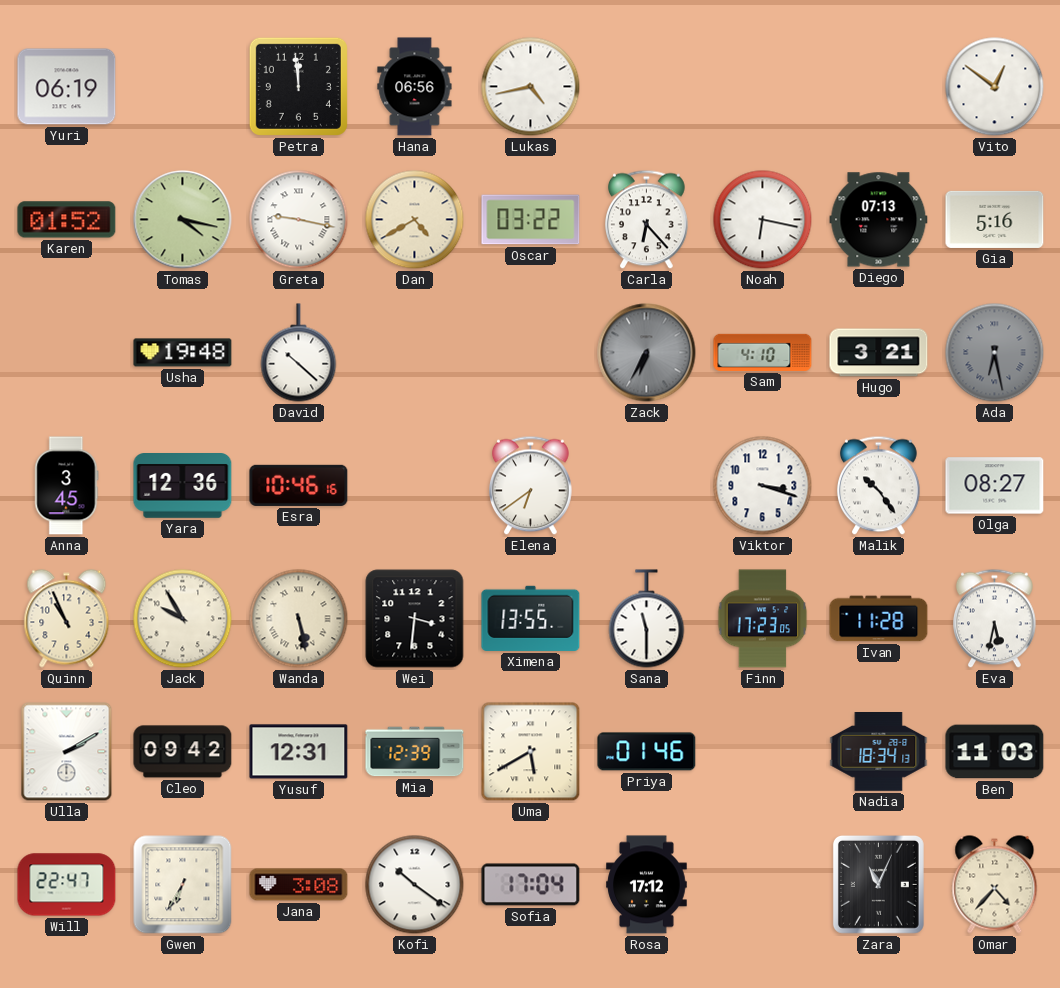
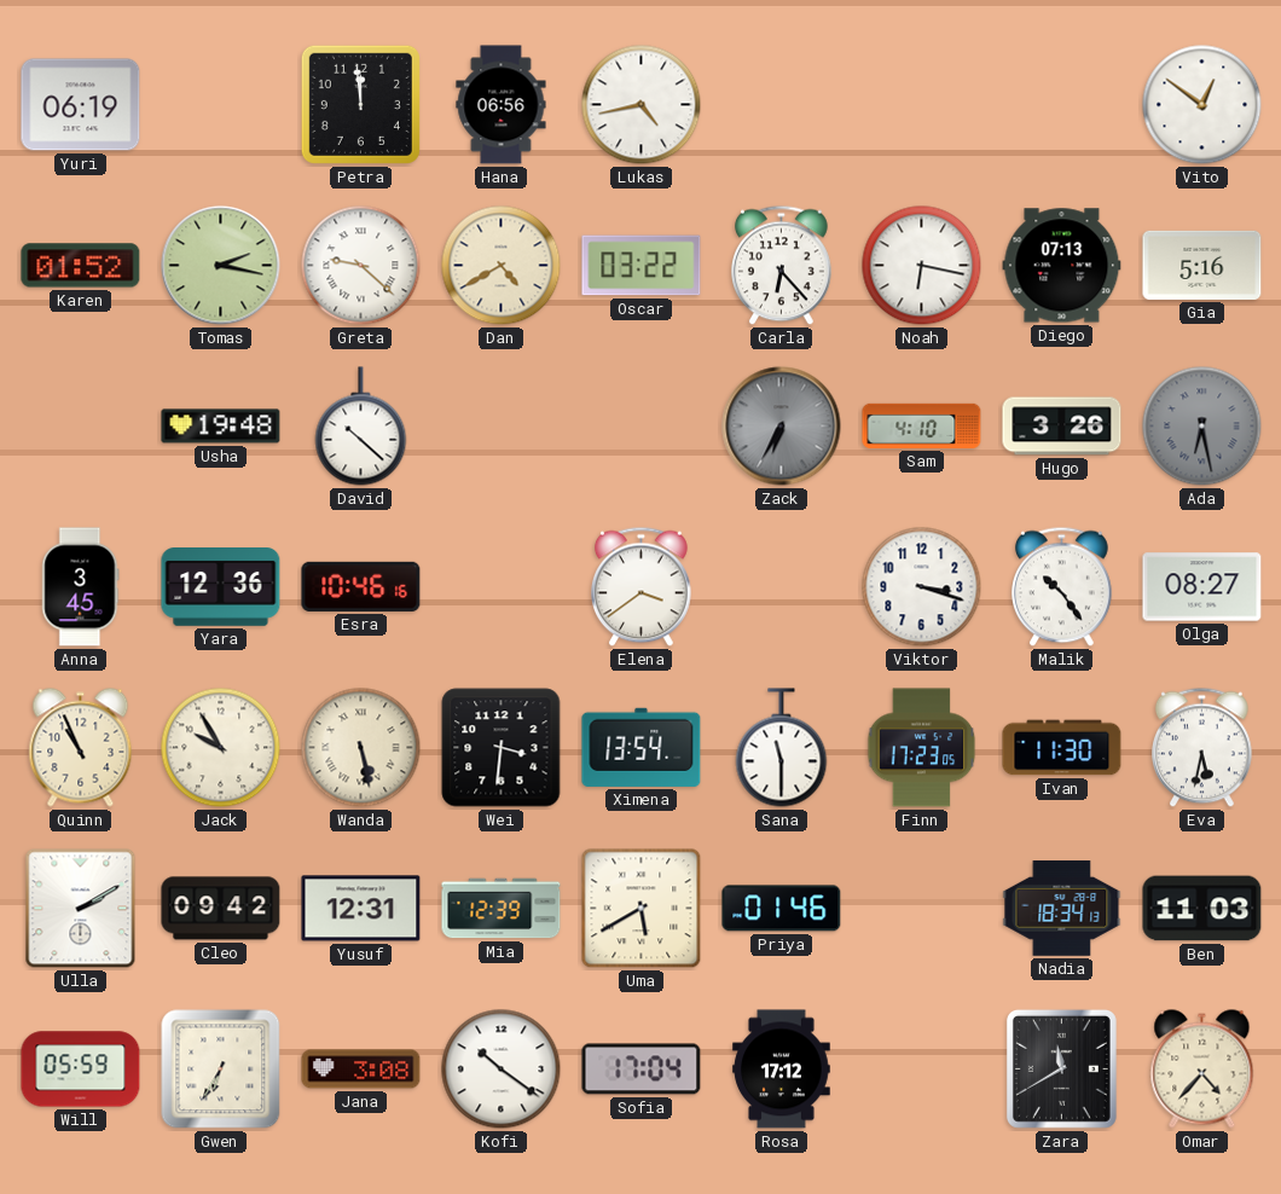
Tomas: 4:17 -> 2:17 (221, 266)
Greta: 9:17 -> 9:22 (361, 266)
Hugo: 3:21 -> 3:26 (1062, 427)
Elena: 6:39 -> 3:39 (642, 587)
Ximena: 13:55 -> 13:54 (642, 747)
Ivan: 11:28 -> 11:30 (1062, 748)
Will: 22:47 -> 05:59 (81, 1070)
Zara: 11:04 -> 11:40 (1061, 1068)
